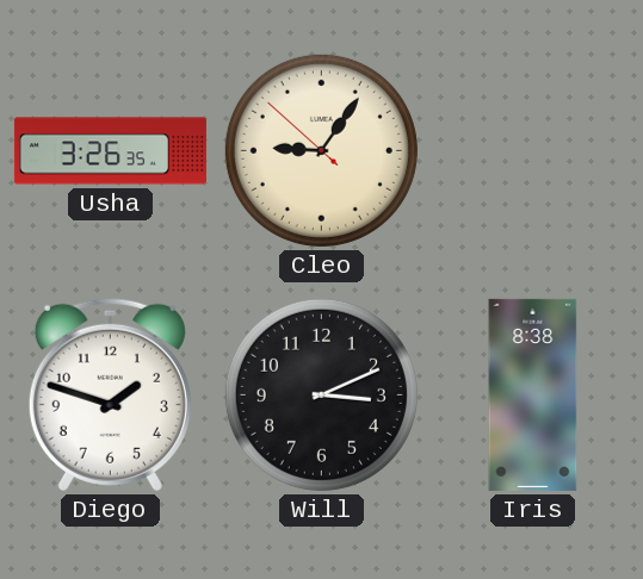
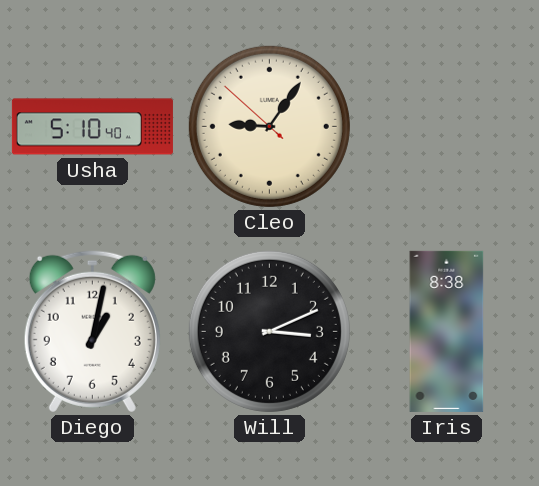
Usha: 3:26 -> 5:10 (92, 127)
Diego: 1:48 -> 1:02 (92, 331)
